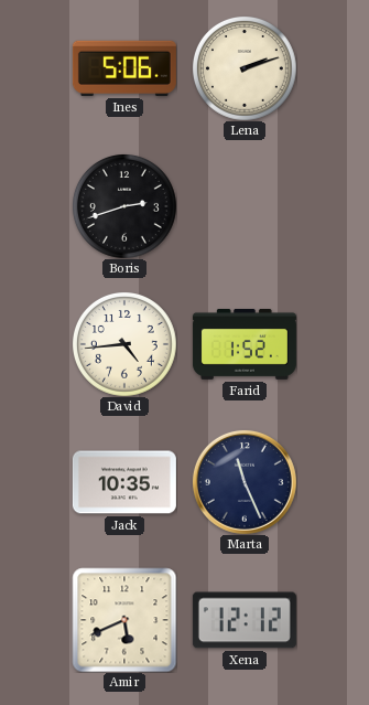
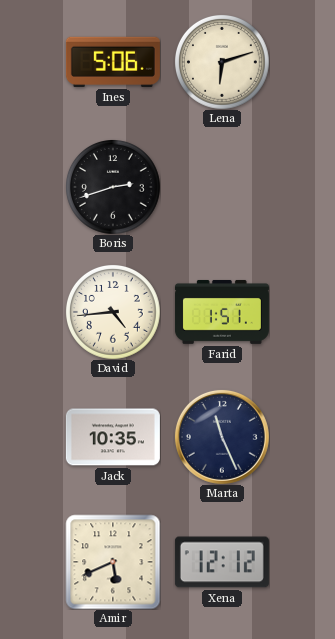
Lena: 2:12 -> 6:12 (222, 62)
Farid: 1:52 -> 1:51 (222, 312)
